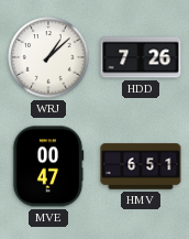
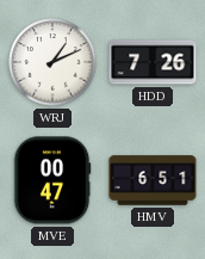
WRJ: 1:08 -> 1:11 (52, 62)
